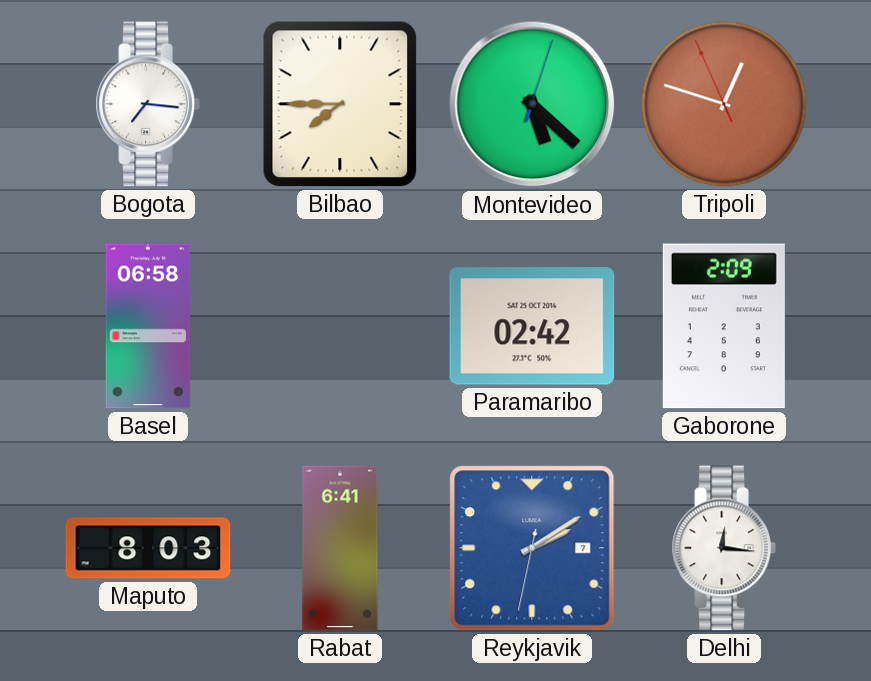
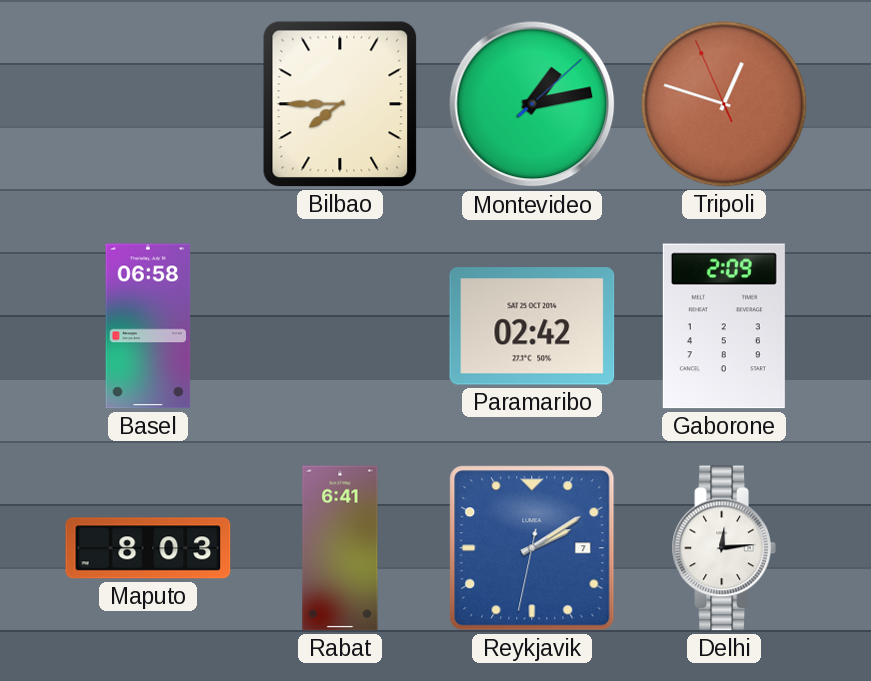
Bogota: 7:16 -> none (148, 104)
Montevideo: 5:22 -> 1:13 (532, 104)
Delhi: 12:16 -> 12:14 (724, 548)
